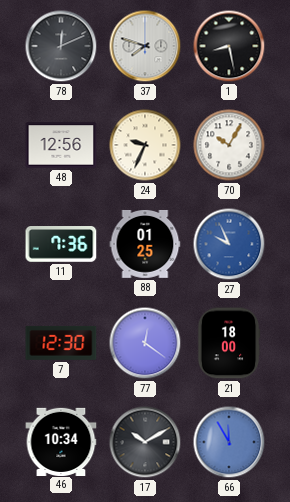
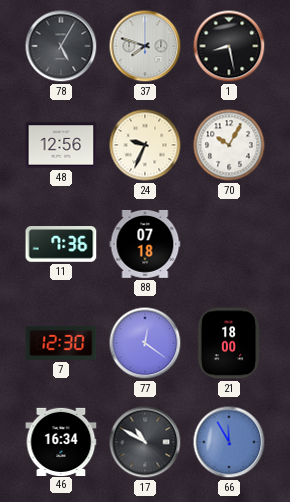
78: 12:11 -> 5:05 (61, 46)
88: 01:25 -> 07:18 (145, 244)
27: 9:56 -> none (229, 244)
46: 10:34 -> 16:34 (61, 441)
17: 10:10 -> 10:50 (145, 442)
